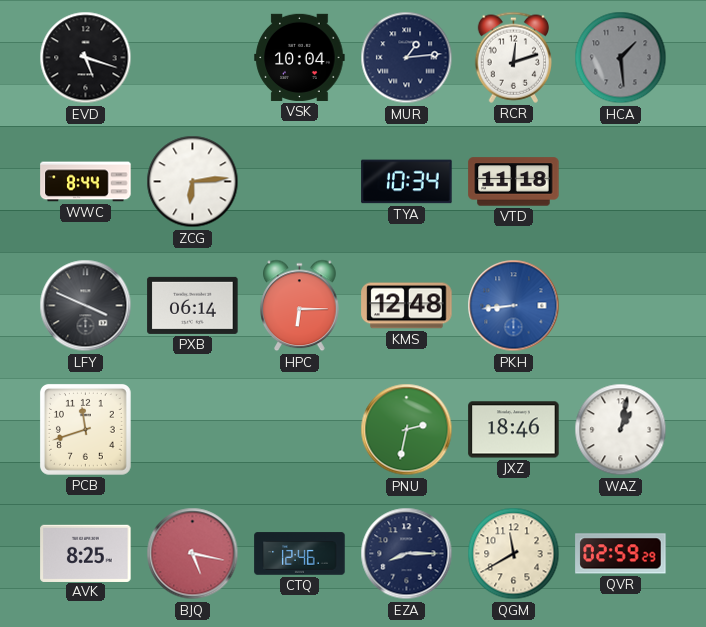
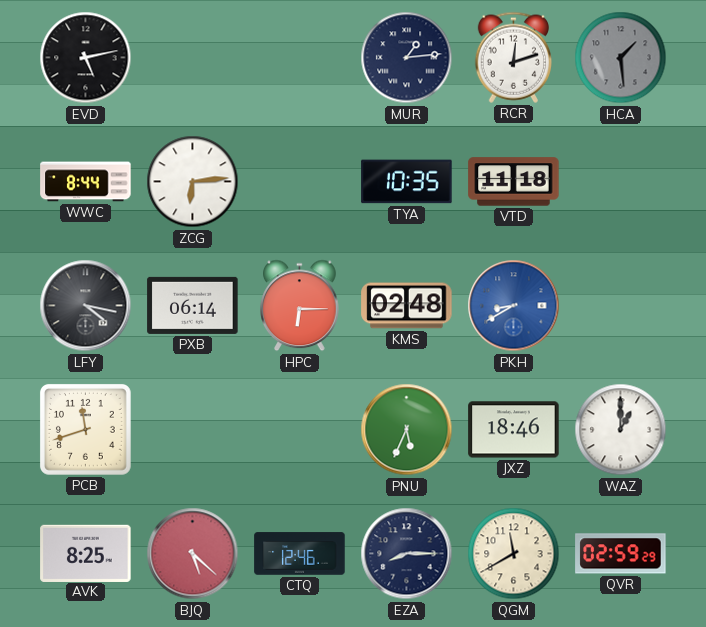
EVD: 5:18 -> 5:13 (86, 58)
VSK: 10:04 -> none (300, 57)
TYA: 10:34 -> 10:35 (407, 182)
LFY: 3:49 -> 4:17 (86, 306)
KMS: 12:48 -> 02:48 (407, 306)
PKH: 8:44 -> 8:40 (514, 306)
PNU: 2:32 -> 5:34 (407, 430)
WAZ: 1:02 -> 1:00 (621, 430)
BJQ: 5:17 -> 5:22 (193, 554)
